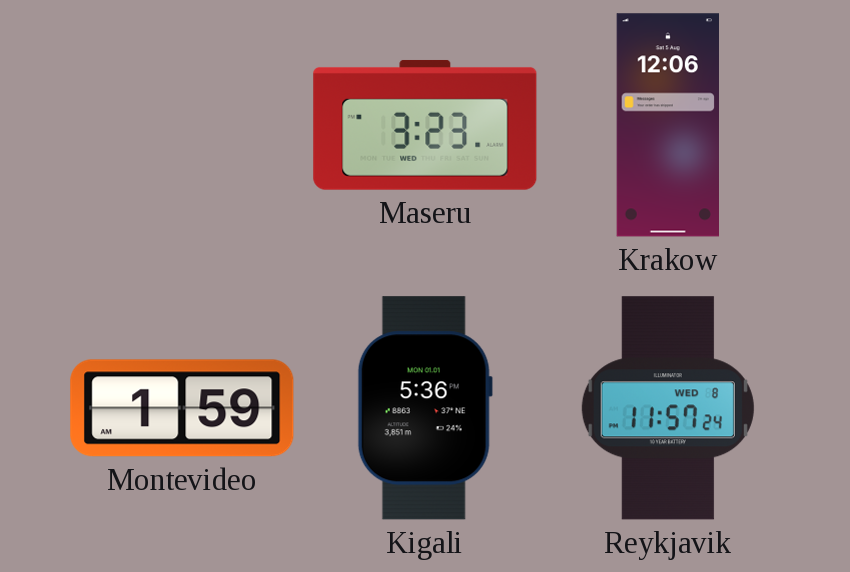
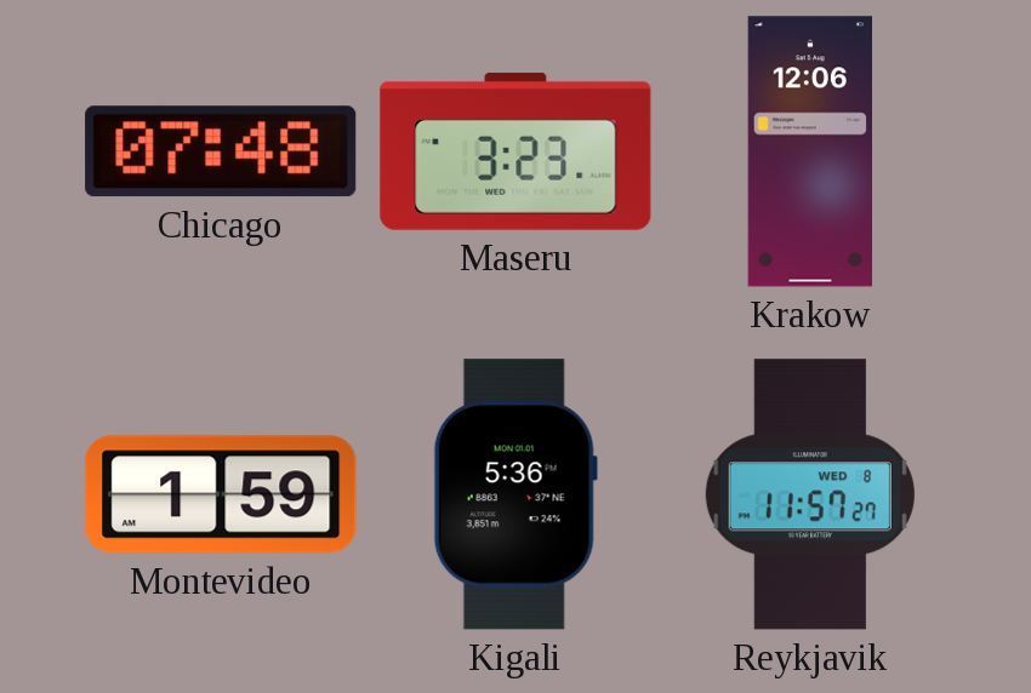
Chicago: none -> 07:48 (221, 151)
Reykjavik: 11:57:24 -> 11:57:27 (810, 494)
